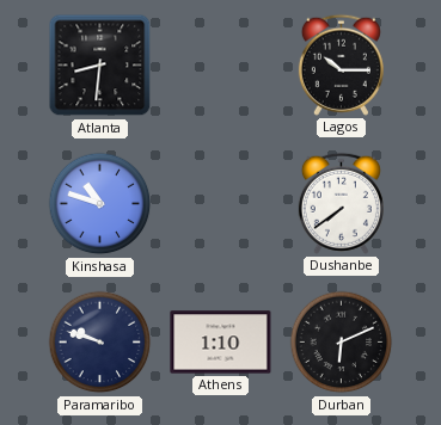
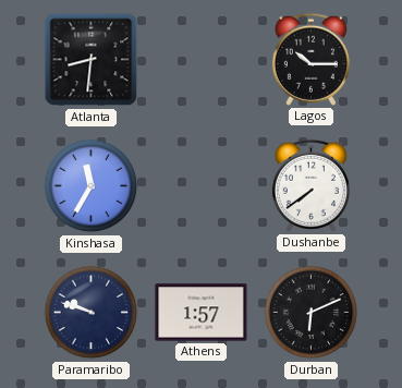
Kinshasa: 10:48 -> 11:35 (92, 186)
Athens: 1:10 -> 1:57 (202, 313)
